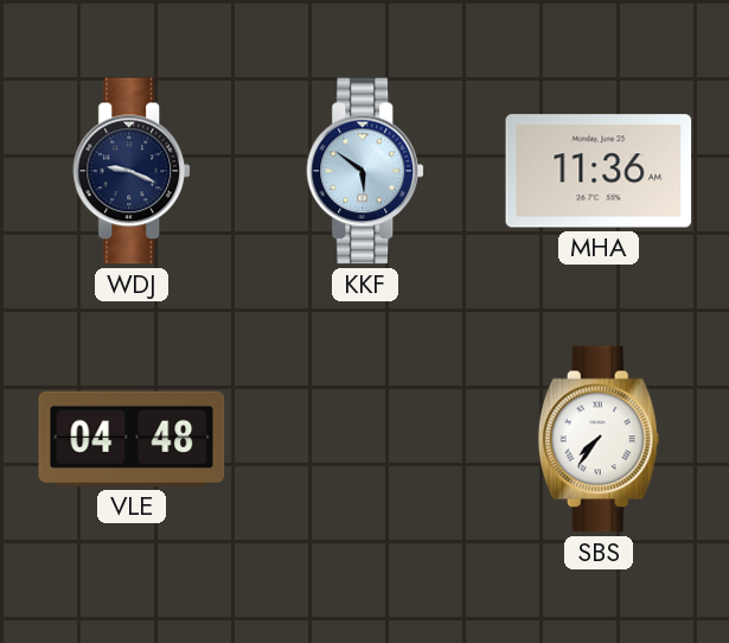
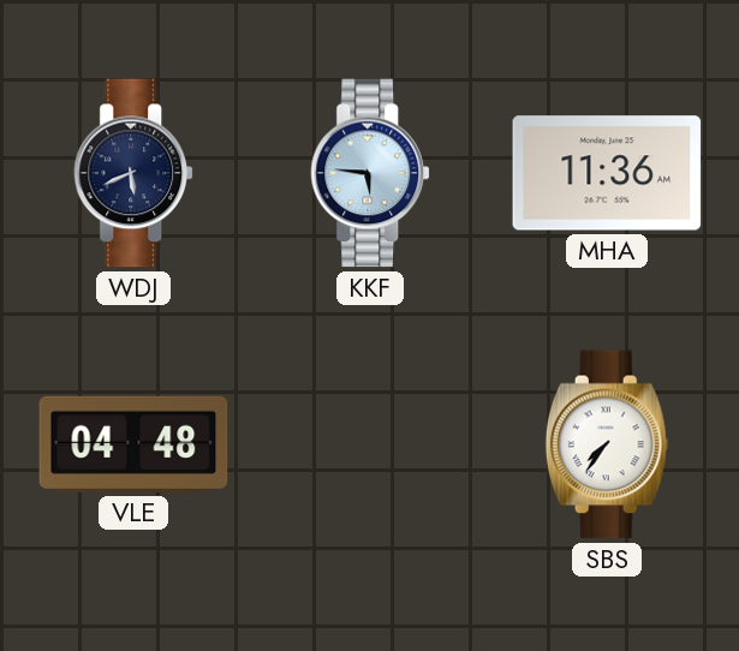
WDJ: 9:19 -> 5:41 (135, 173)
KKF: 5:51 -> 5:46 (371, 173)
